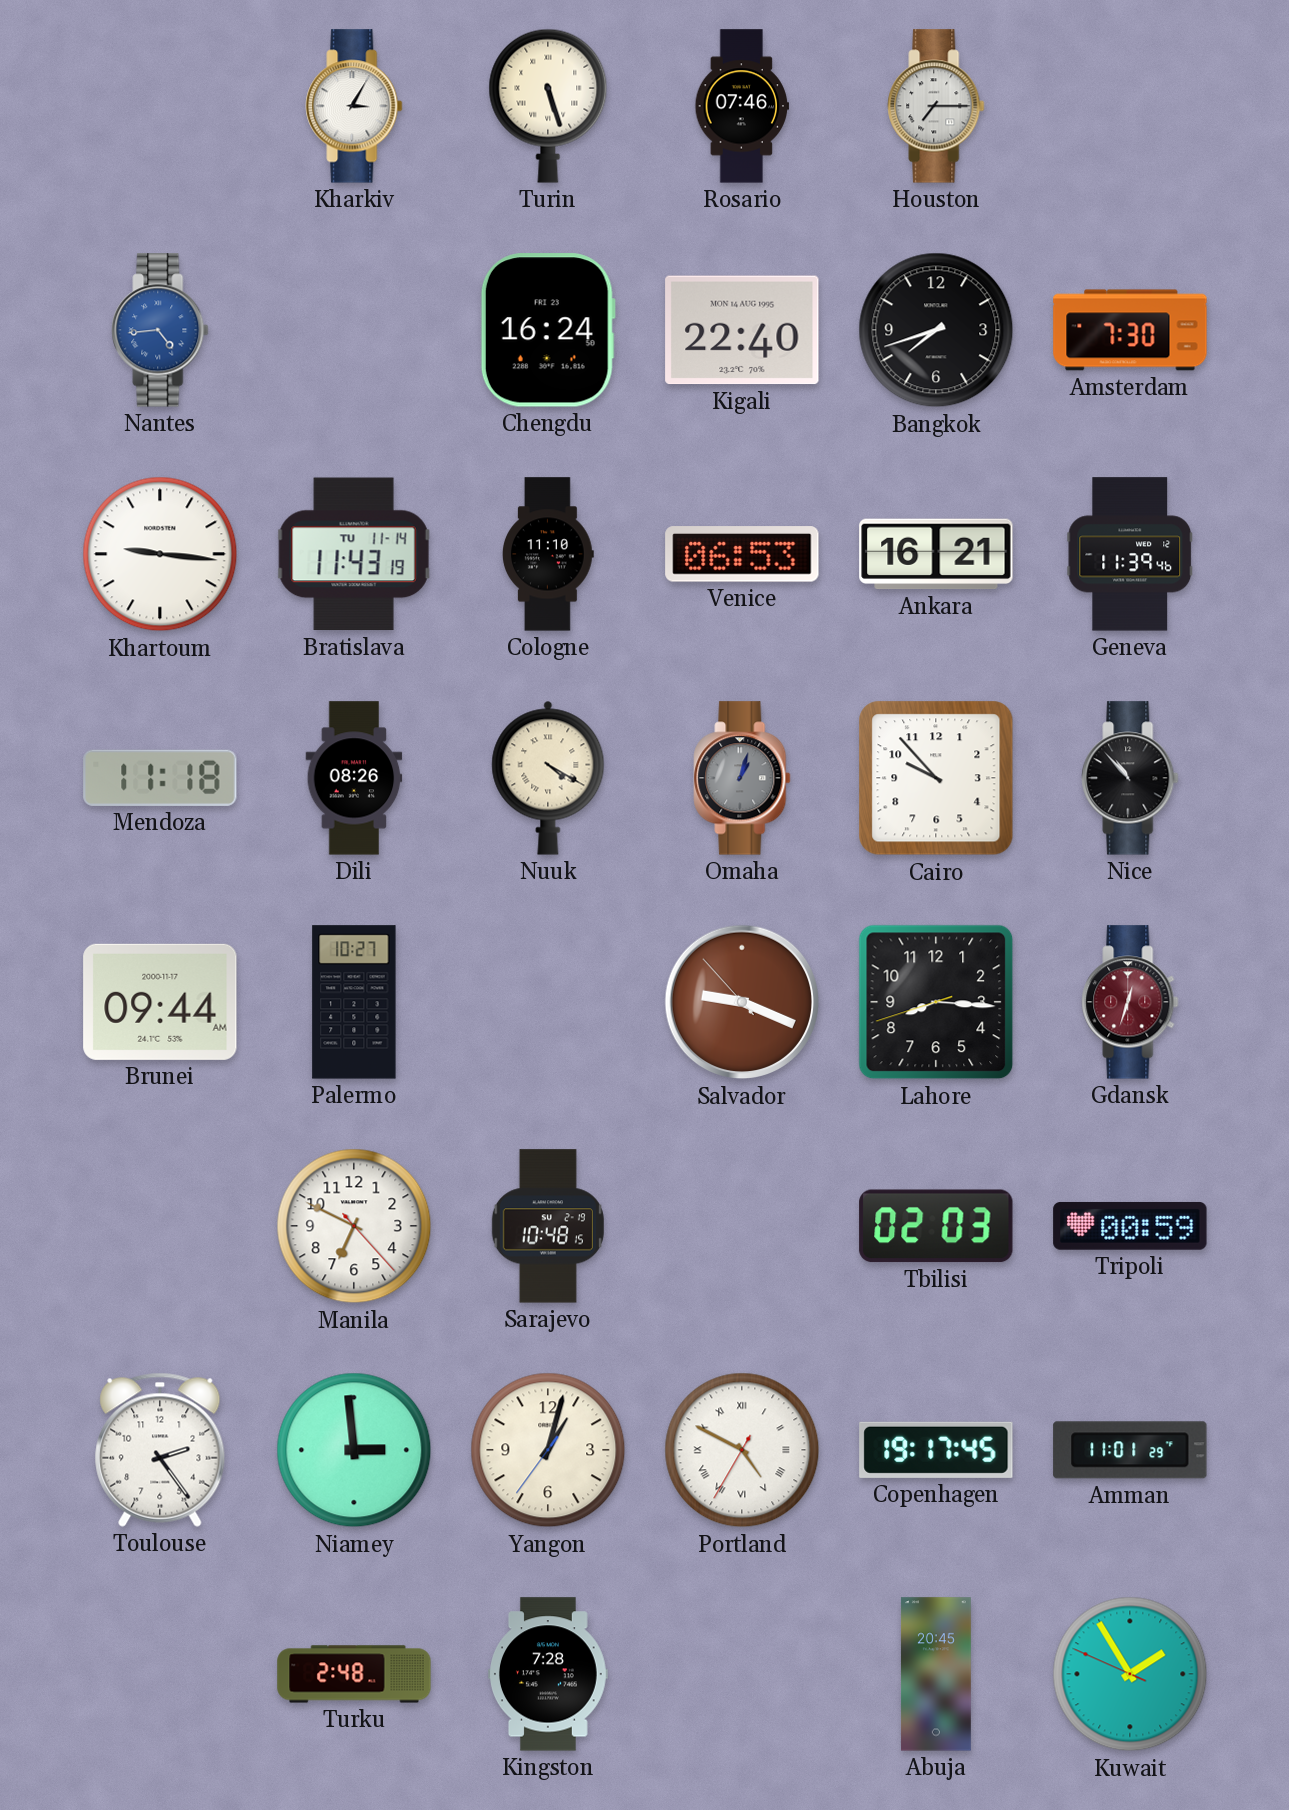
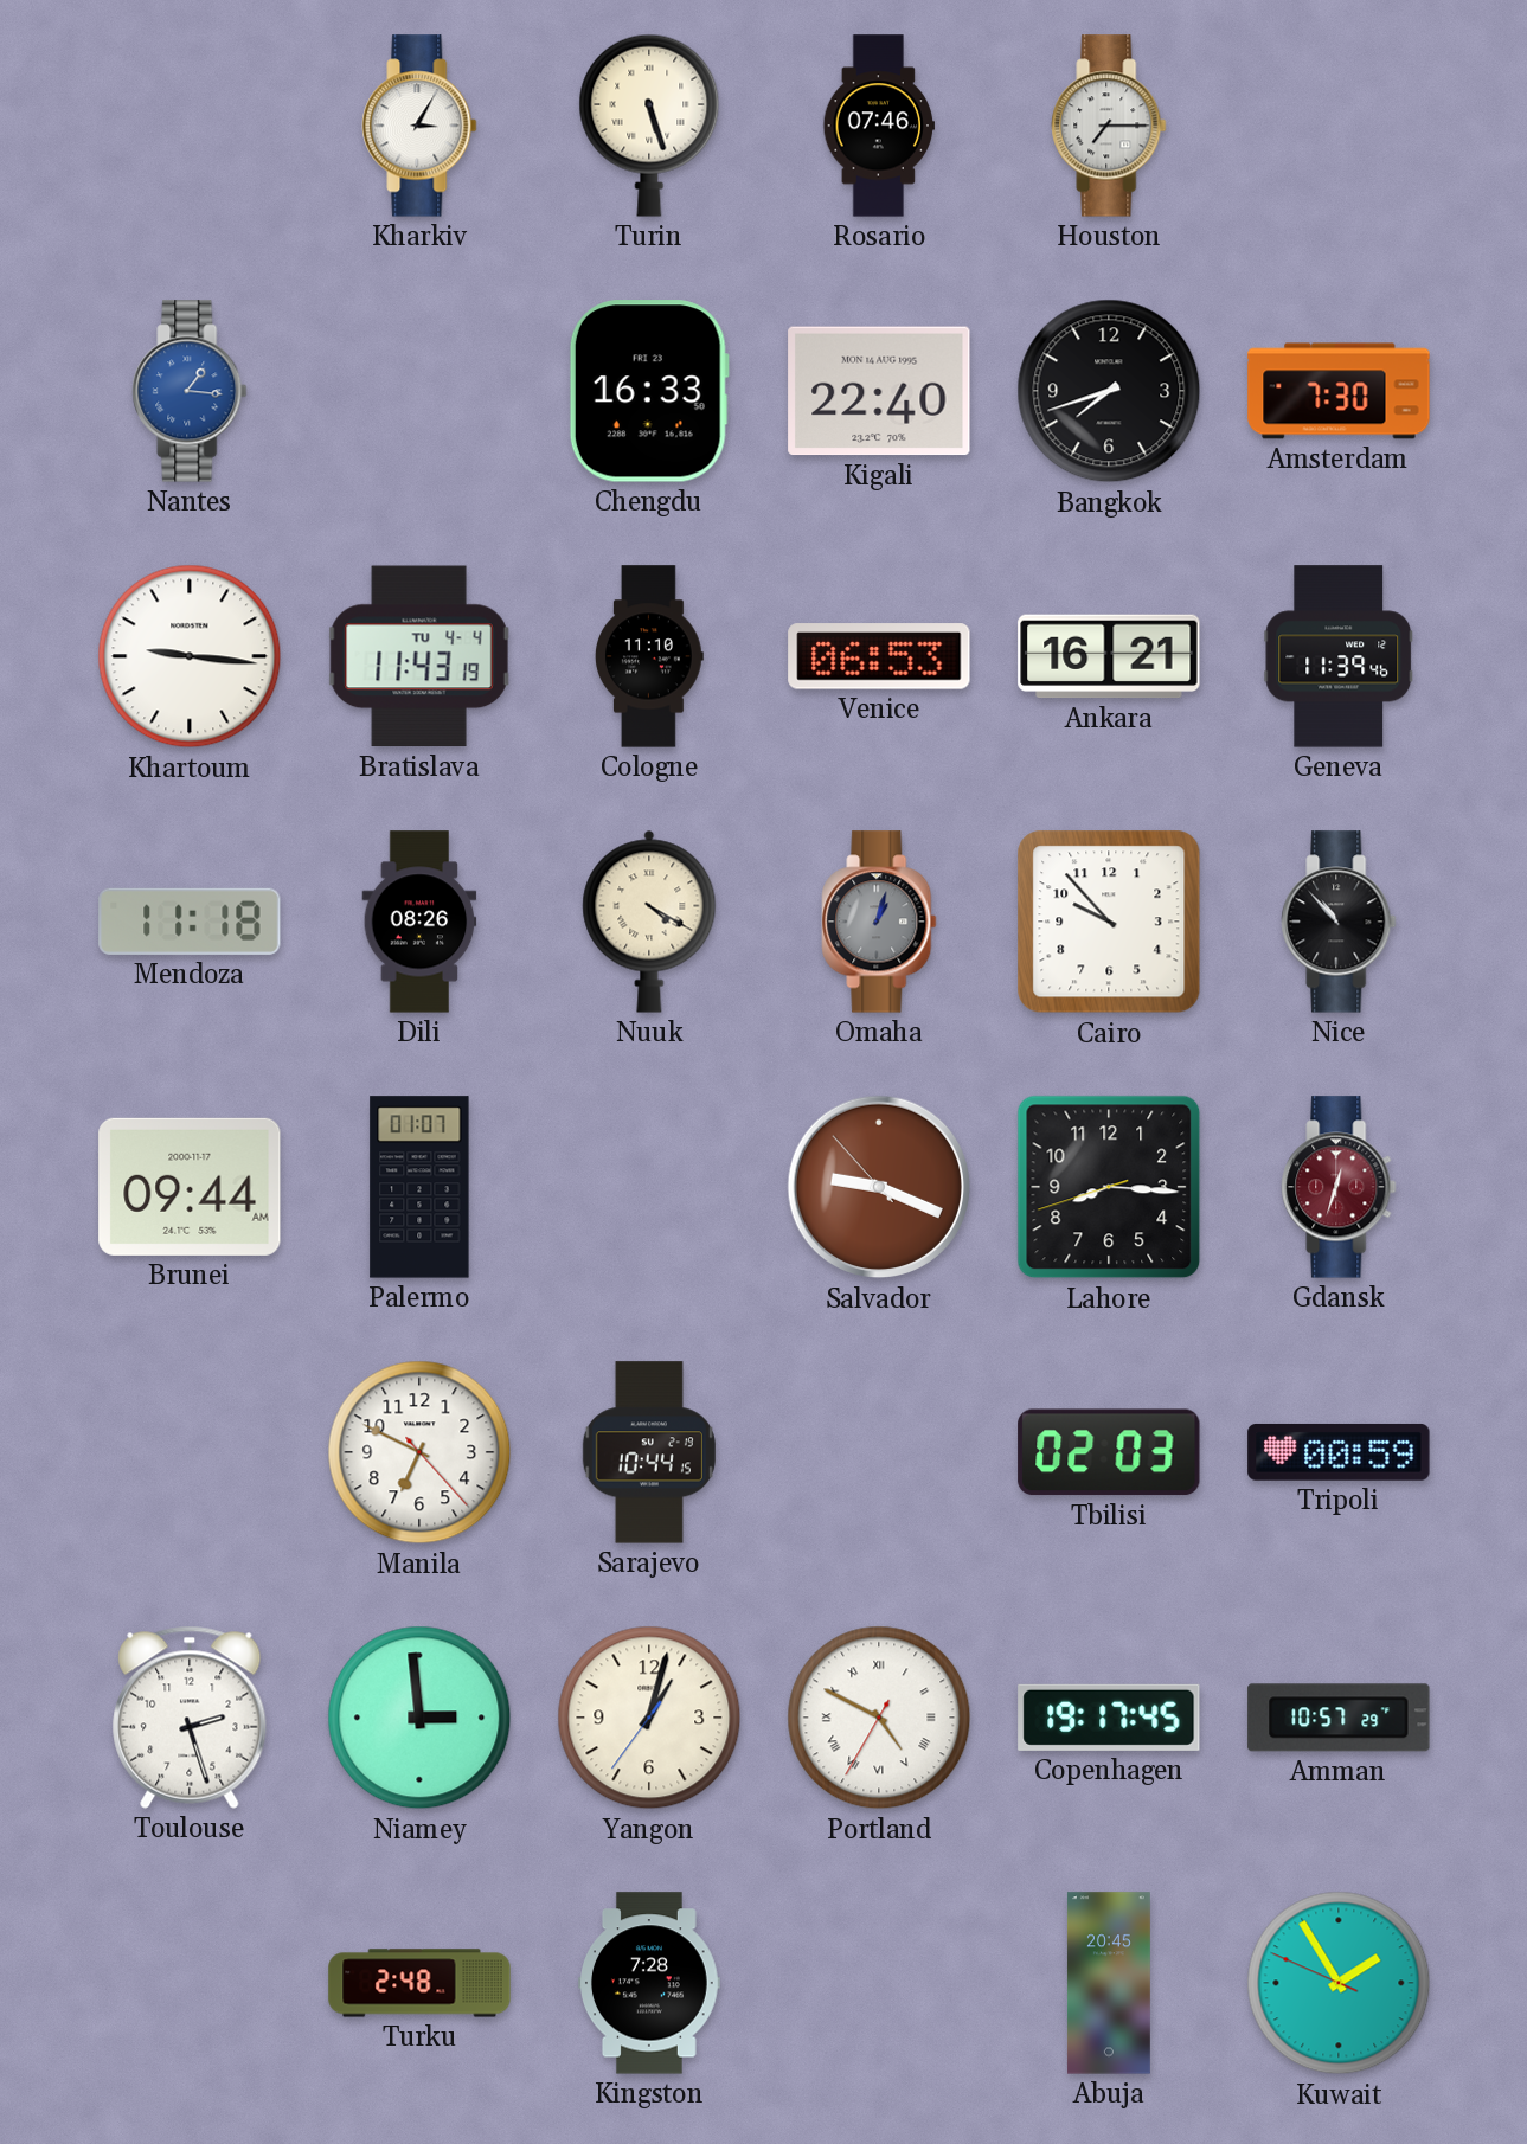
Nantes: 4:44 -> 1:16 (190, 391)
Chengdu: 16:24 -> 16:33 (649, 391)
Bratislava date: TU 11-14 -> TU 4-4 (419, 656)
Palermo: 10:27 -> 01:07 (419, 1187)
Sarajevo: 10:48 -> 10:44 (649, 1452)
Toulouse: 2:24 -> 2:27 (190, 1718)
Amman: 11:01 -> 10:57 (1339, 1718)
